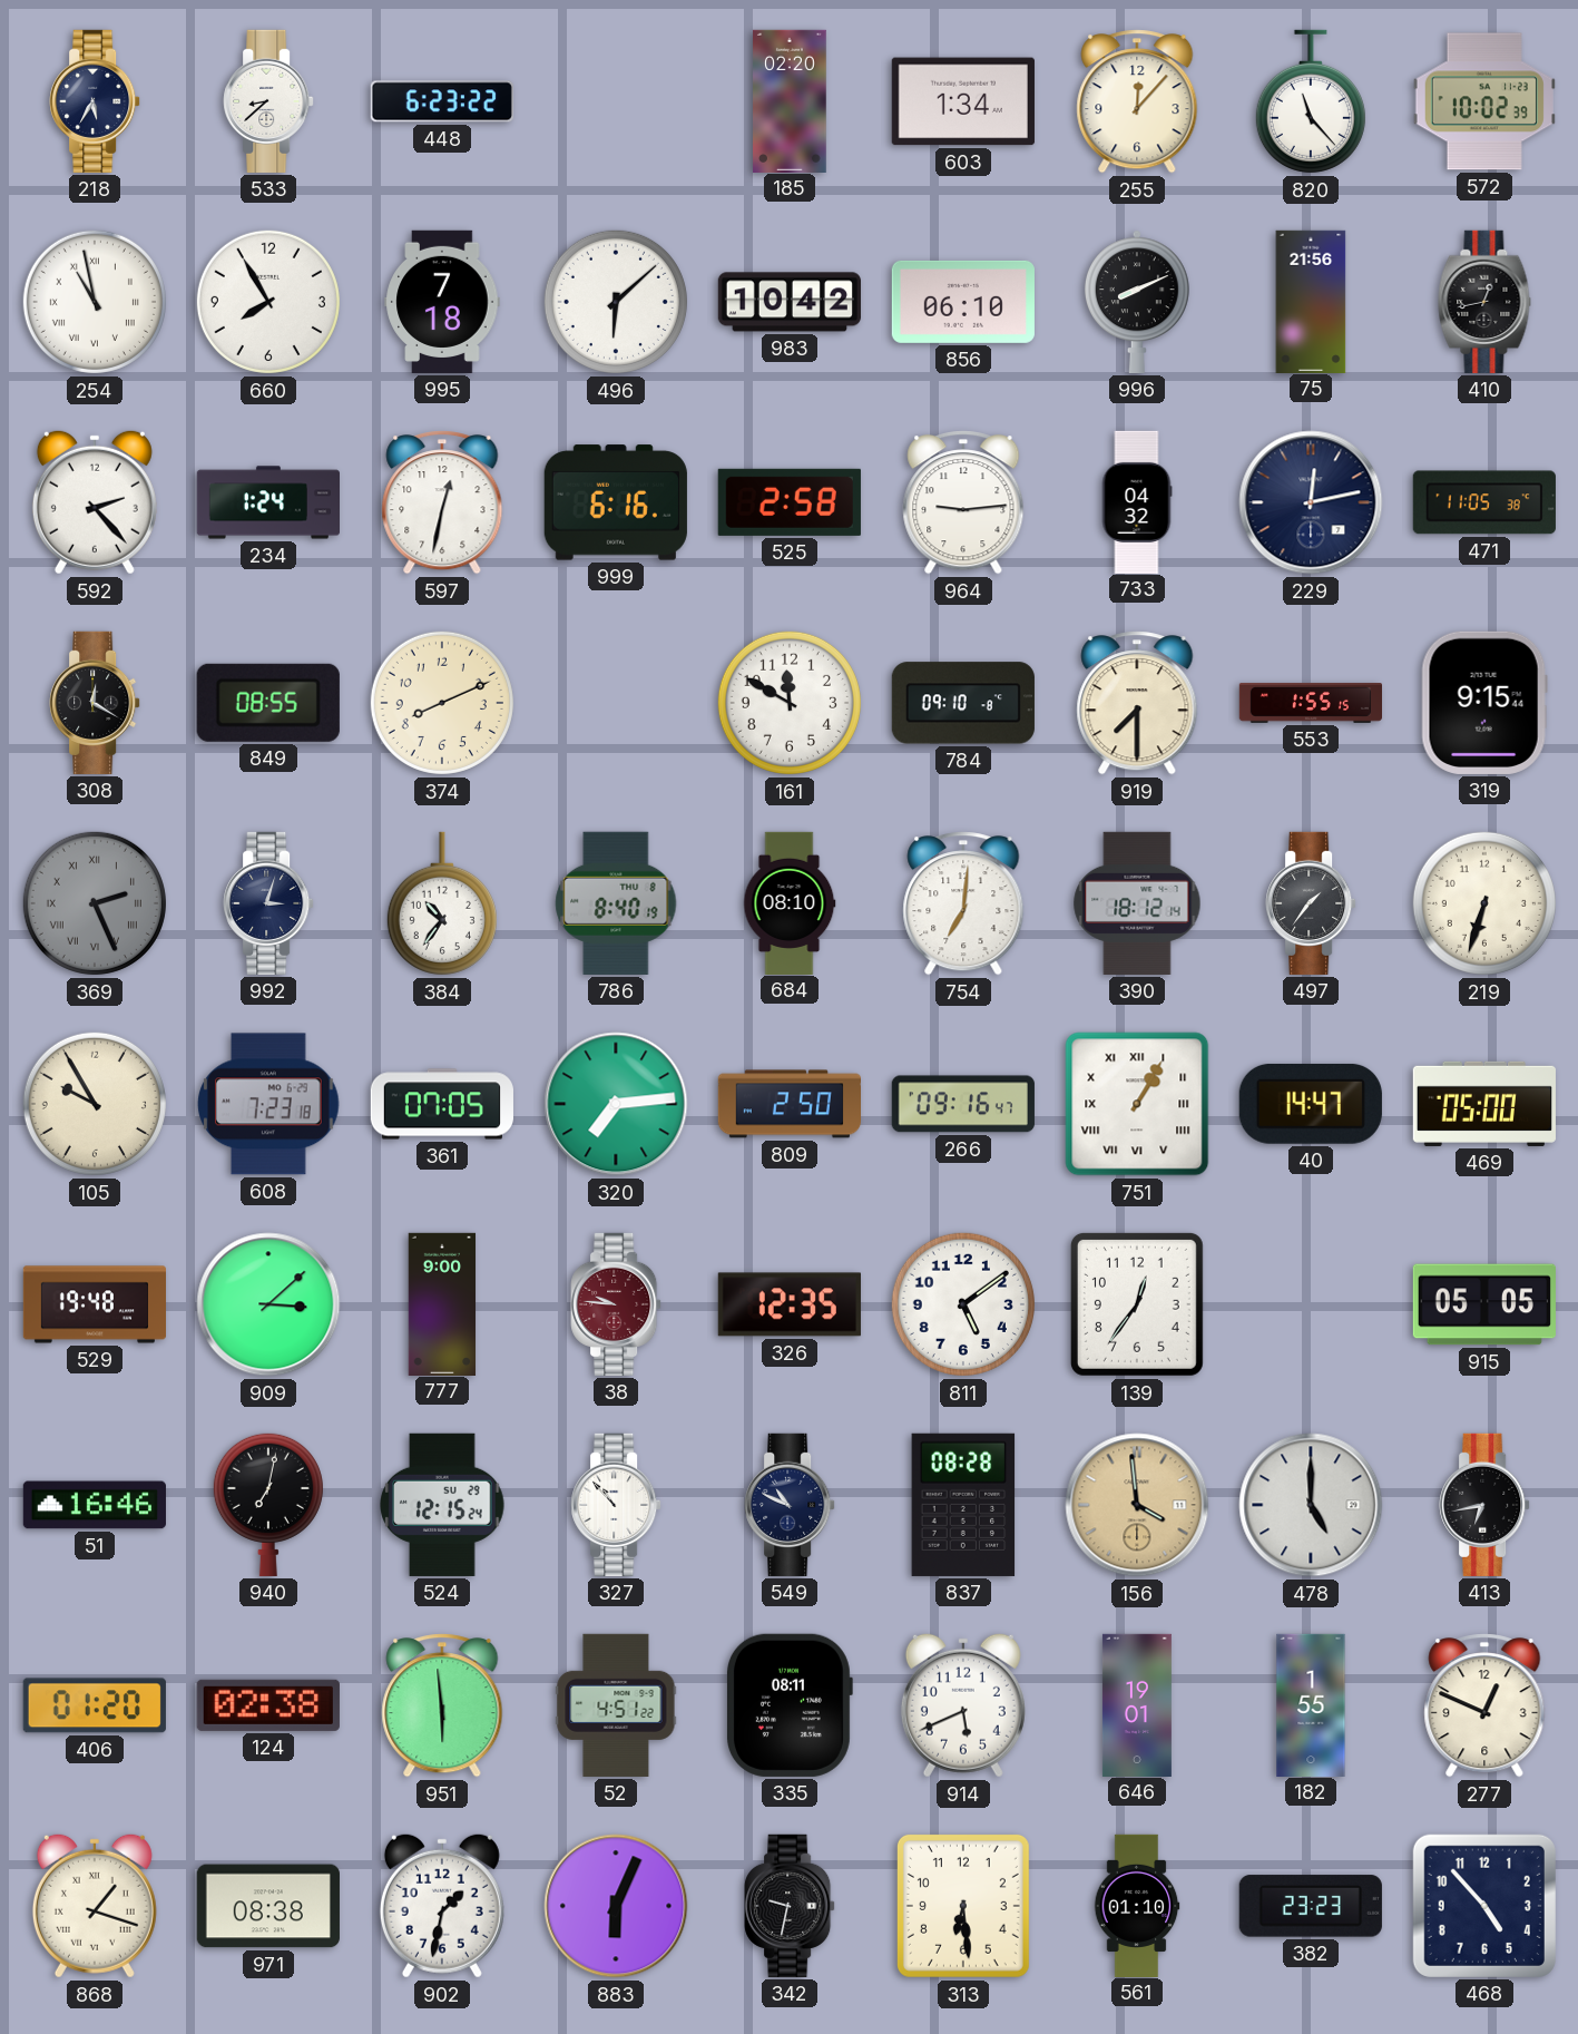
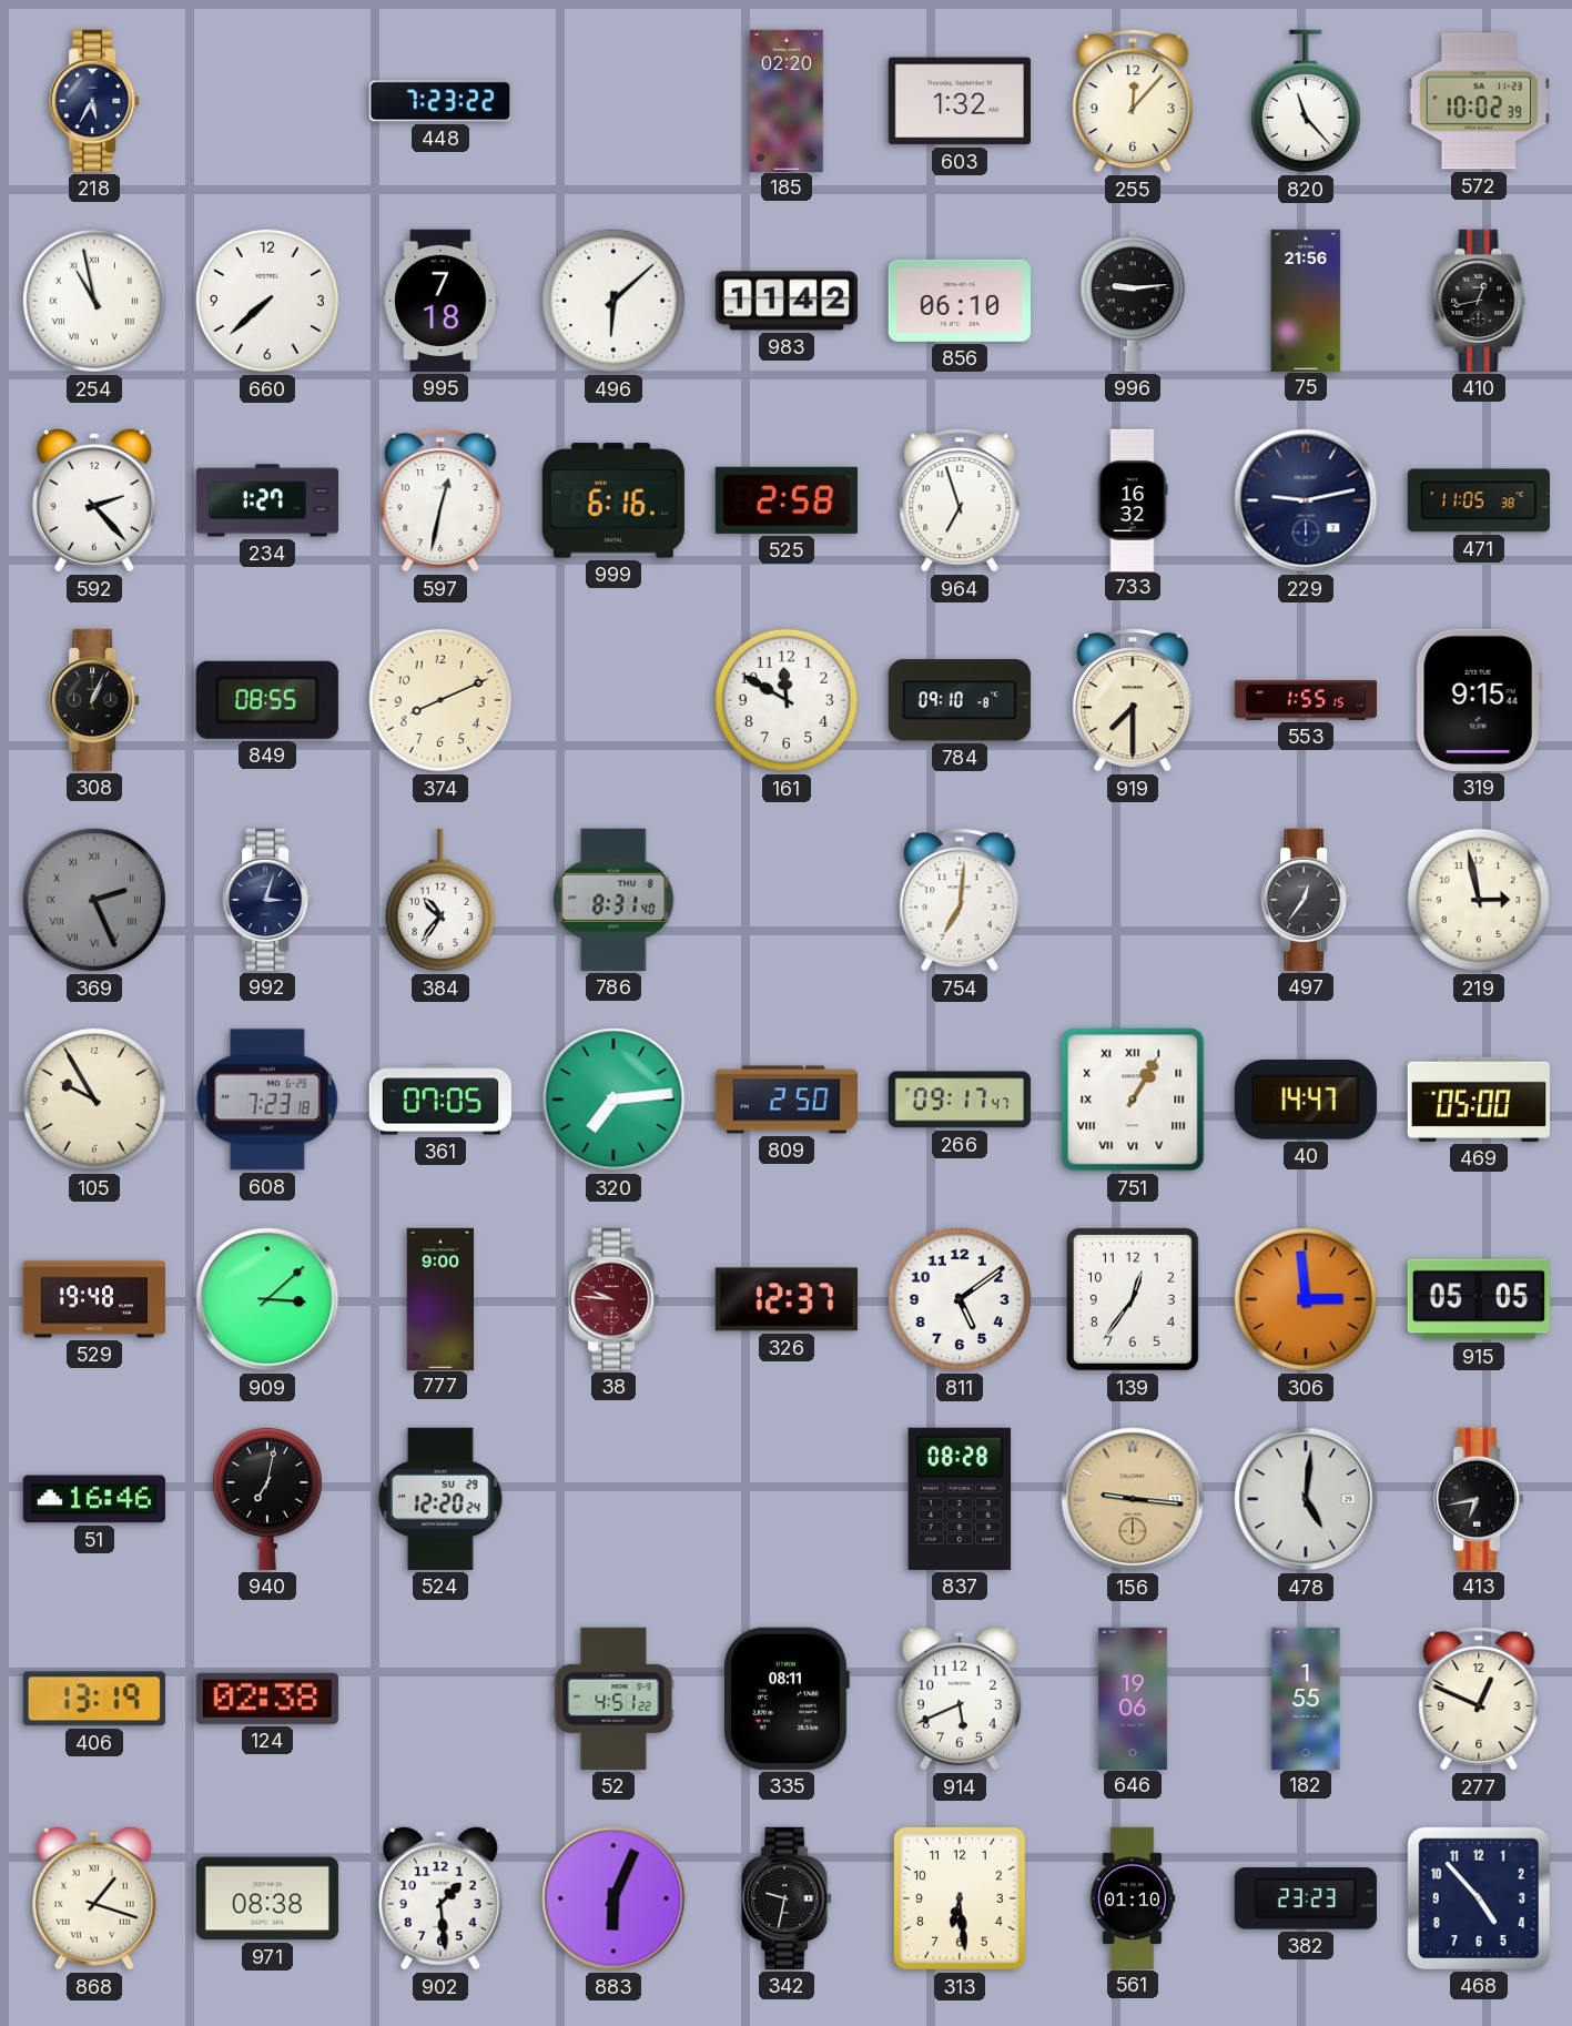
533: 8:38 -> none (268, 101)
448: 6:23 -> 7:23 (440, 101)
603: 1:34 -> 1:32 (960, 101)
660: 7:55 -> 7:38 (267, 301)
983: 10:42 -> 11:42 (787, 301)
996: 8:11 -> 9:14 (1133, 301)
234: 1:24 -> 1:27 (266, 500)
964: 9:14 -> 6:57 (960, 500)
733: 04:32 -> 16:32 (1133, 499)
229: 12:13 -> 9:13 (1306, 500)
308: 12:20 -> 1:04 (94, 700)
786: 8:40 -> 8:31 (613, 900)
684: 08:10 -> none (790, 902)
390: 18:12 -> none (1137, 903)
497: 1:36 -> 12:36 (1306, 900)
219: 6:33 -> 2:58 (1479, 900)
266: 09:16 -> 09:17 (960, 1100)
326: 12:35 -> 12:37 (787, 1299)
306: none -> 2:59 (1306, 1299)
524: 12:15 -> 12:20 (440, 1499)
327: 10:53 -> none (616, 1505)
549: 10:49 -> none (790, 1505)
156: 3:59 -> 9:16 (1133, 1499)
478: 5:00 -> 5:01 (1306, 1499)
406: 01:20 -> 13:19 (94, 1699)
951: 5:59 -> none (442, 1705)
646: 19:01 -> 19:06 (1133, 1698)
902: 1:32 -> 1:29 (440, 1898)
